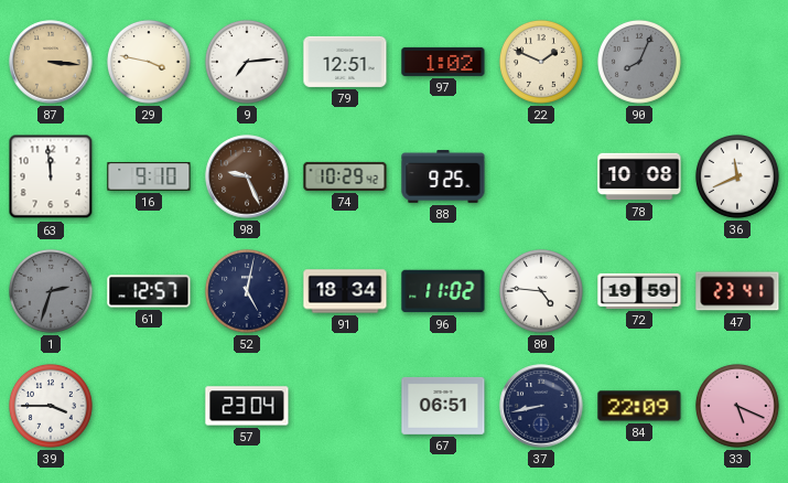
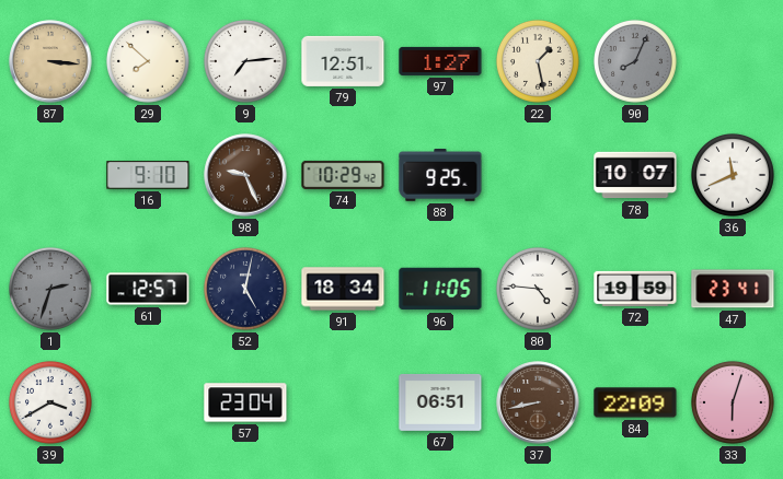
29: 3:47 -> 7:52 (148, 61)
97: 1:02 -> 1:27 (440, 61)
22: 1:49 -> 1:28 (538, 61)
63: 11:59 -> none (51, 176)
78: 10:08 -> 10:07 (635, 175)
96: 11:02 -> 11:05 (440, 289)
39: 3:45 -> 3:40 (50, 402)
37 dial: navy -> brown (538, 402)
33: 5:19 -> 6:03 (733, 402)
